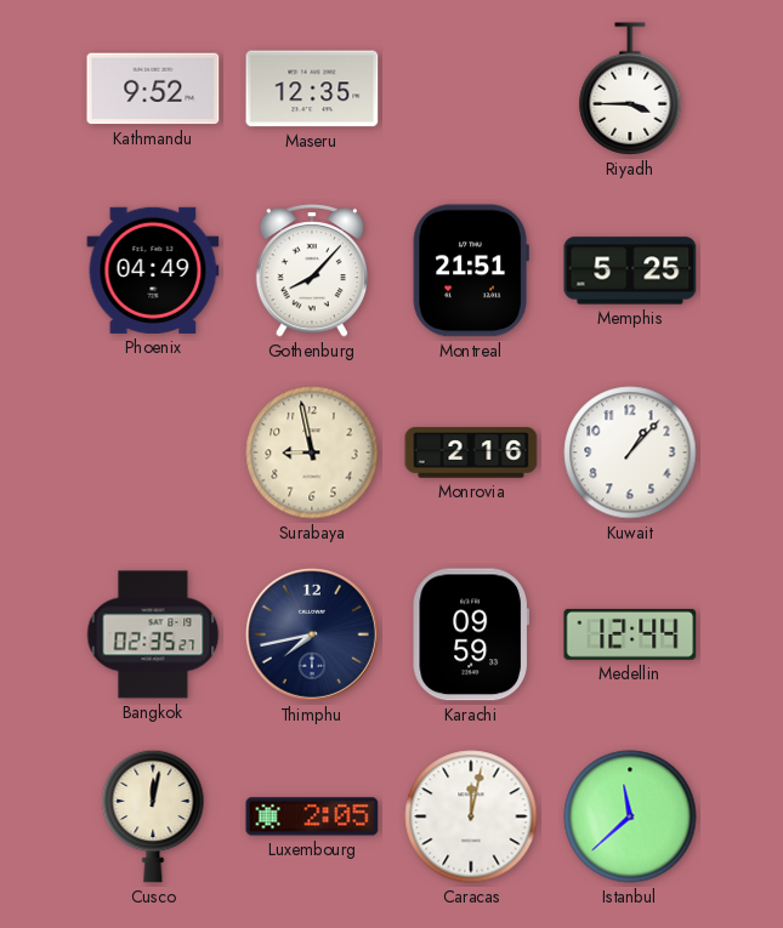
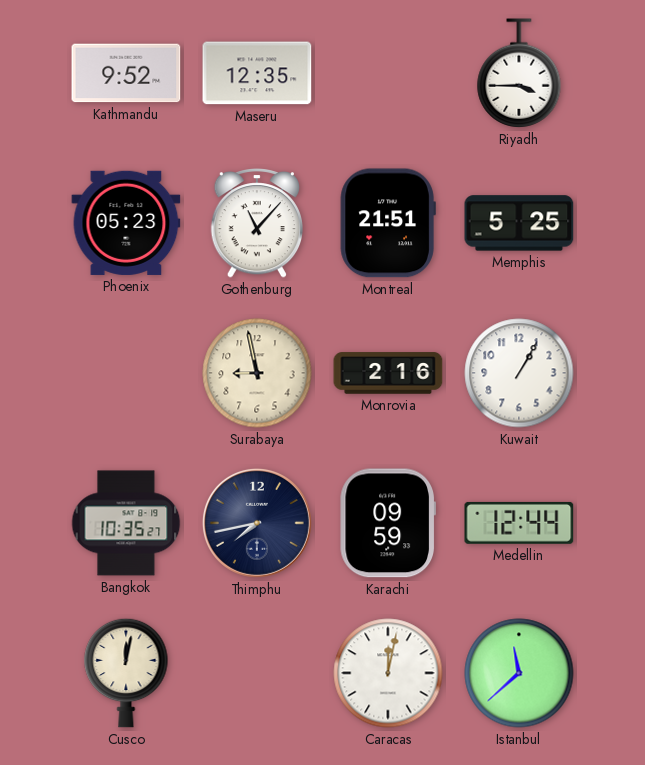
Phoenix: 04:49 -> 05:23 (126, 223)
Gothenburg: 8:07 -> 11:07 (256, 224)
Kuwait: 1:07 -> 1:05 (519, 373)
Bangkok: 02:35 -> 10:35 (126, 523)
Luxembourg: 2:05 -> none (312, 816)
